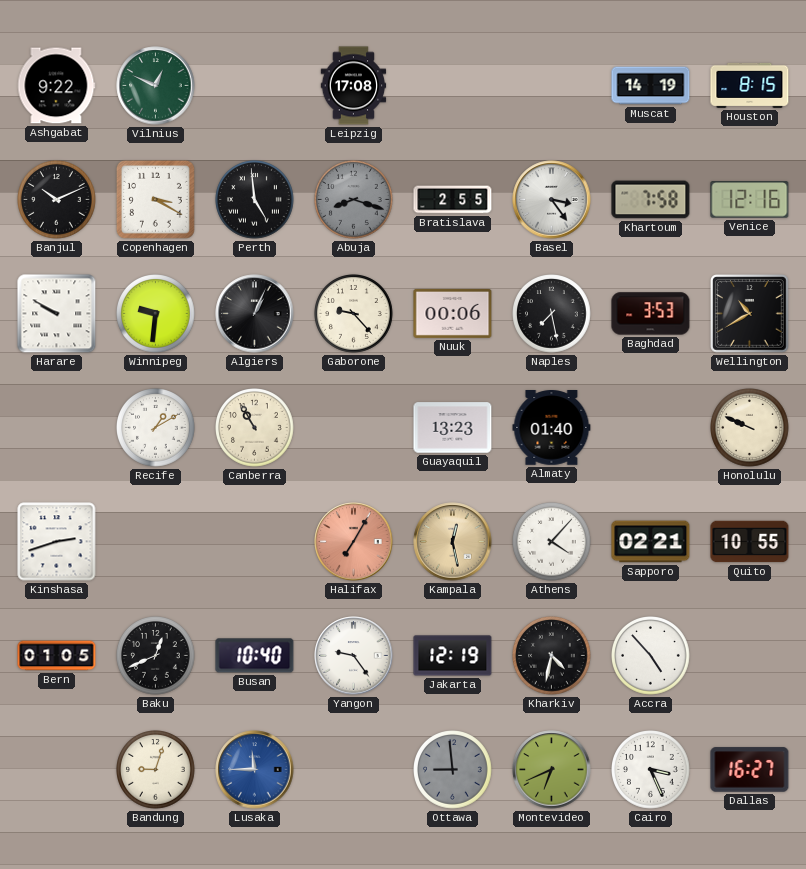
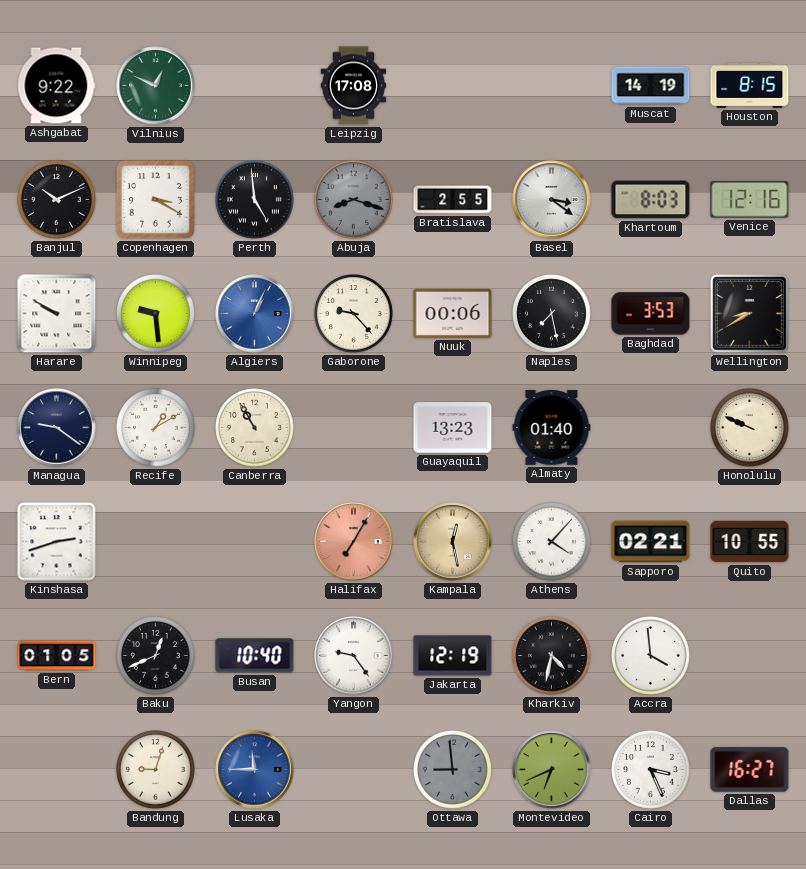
Basel: 3:24 -> 3:21 (552, 200)
Khartoum: 7:58 -> 8:03 (651, 200)
Winnipeg: 9:31 -> 9:29 (156, 314)
Algiers dial: black -> blue (255, 314)
Wellington: 10:40 -> 8:40 (750, 314)
Managua: none -> 9:21 (57, 428)
Accra: 4:53 -> 3:59 (651, 656)
